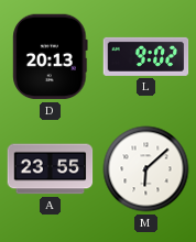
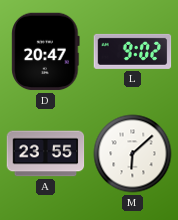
D: 20:13 -> 20:47 (46, 52)
